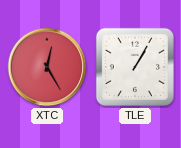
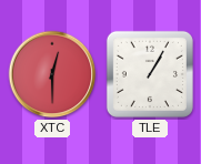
XTC: 12:25 -> 12:30 (52, 74)
